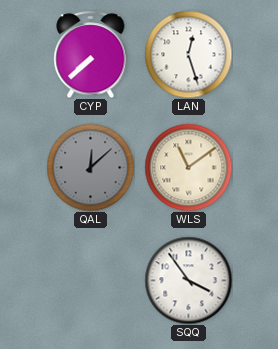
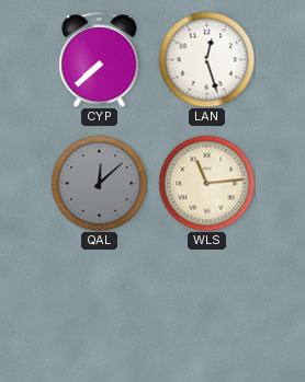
WLS: 11:09 -> 11:14 (206, 183)
SQQ: 3:54 -> none (188, 280)
